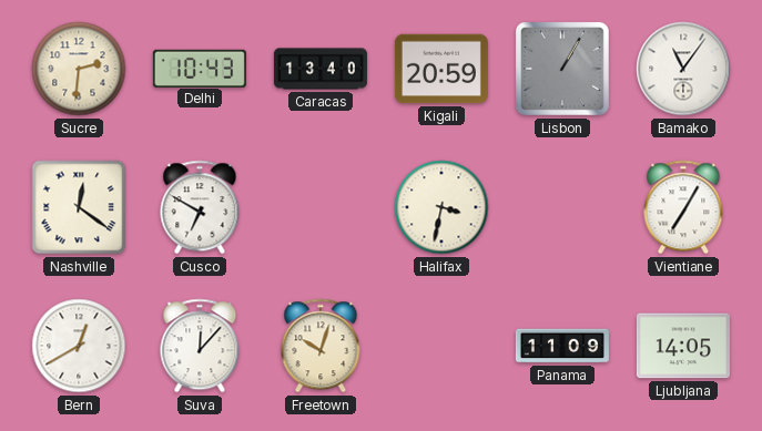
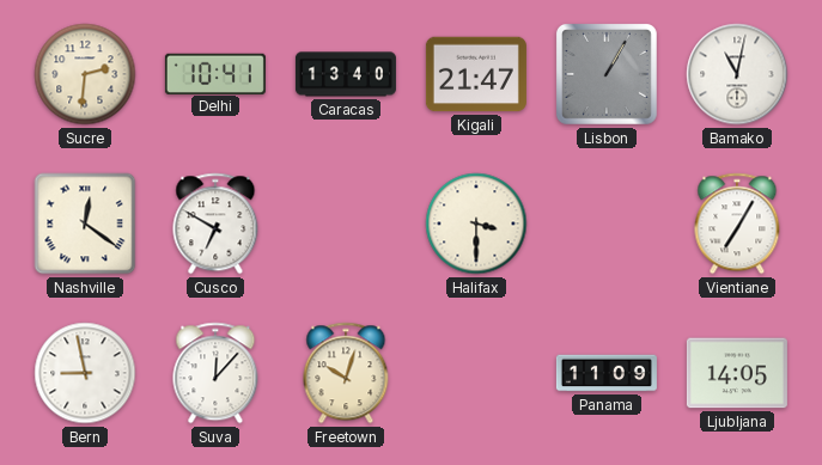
Delhi: 10:43 -> 10:41 (215, 73)
Kigali: 20:59 -> 21:47 (476, 74)
Bamako: 11:06 -> 11:02 (737, 74)
Halifax: 3:32 -> 3:30 (476, 224)
Bern: 12:40 -> 8:58 (85, 373)
